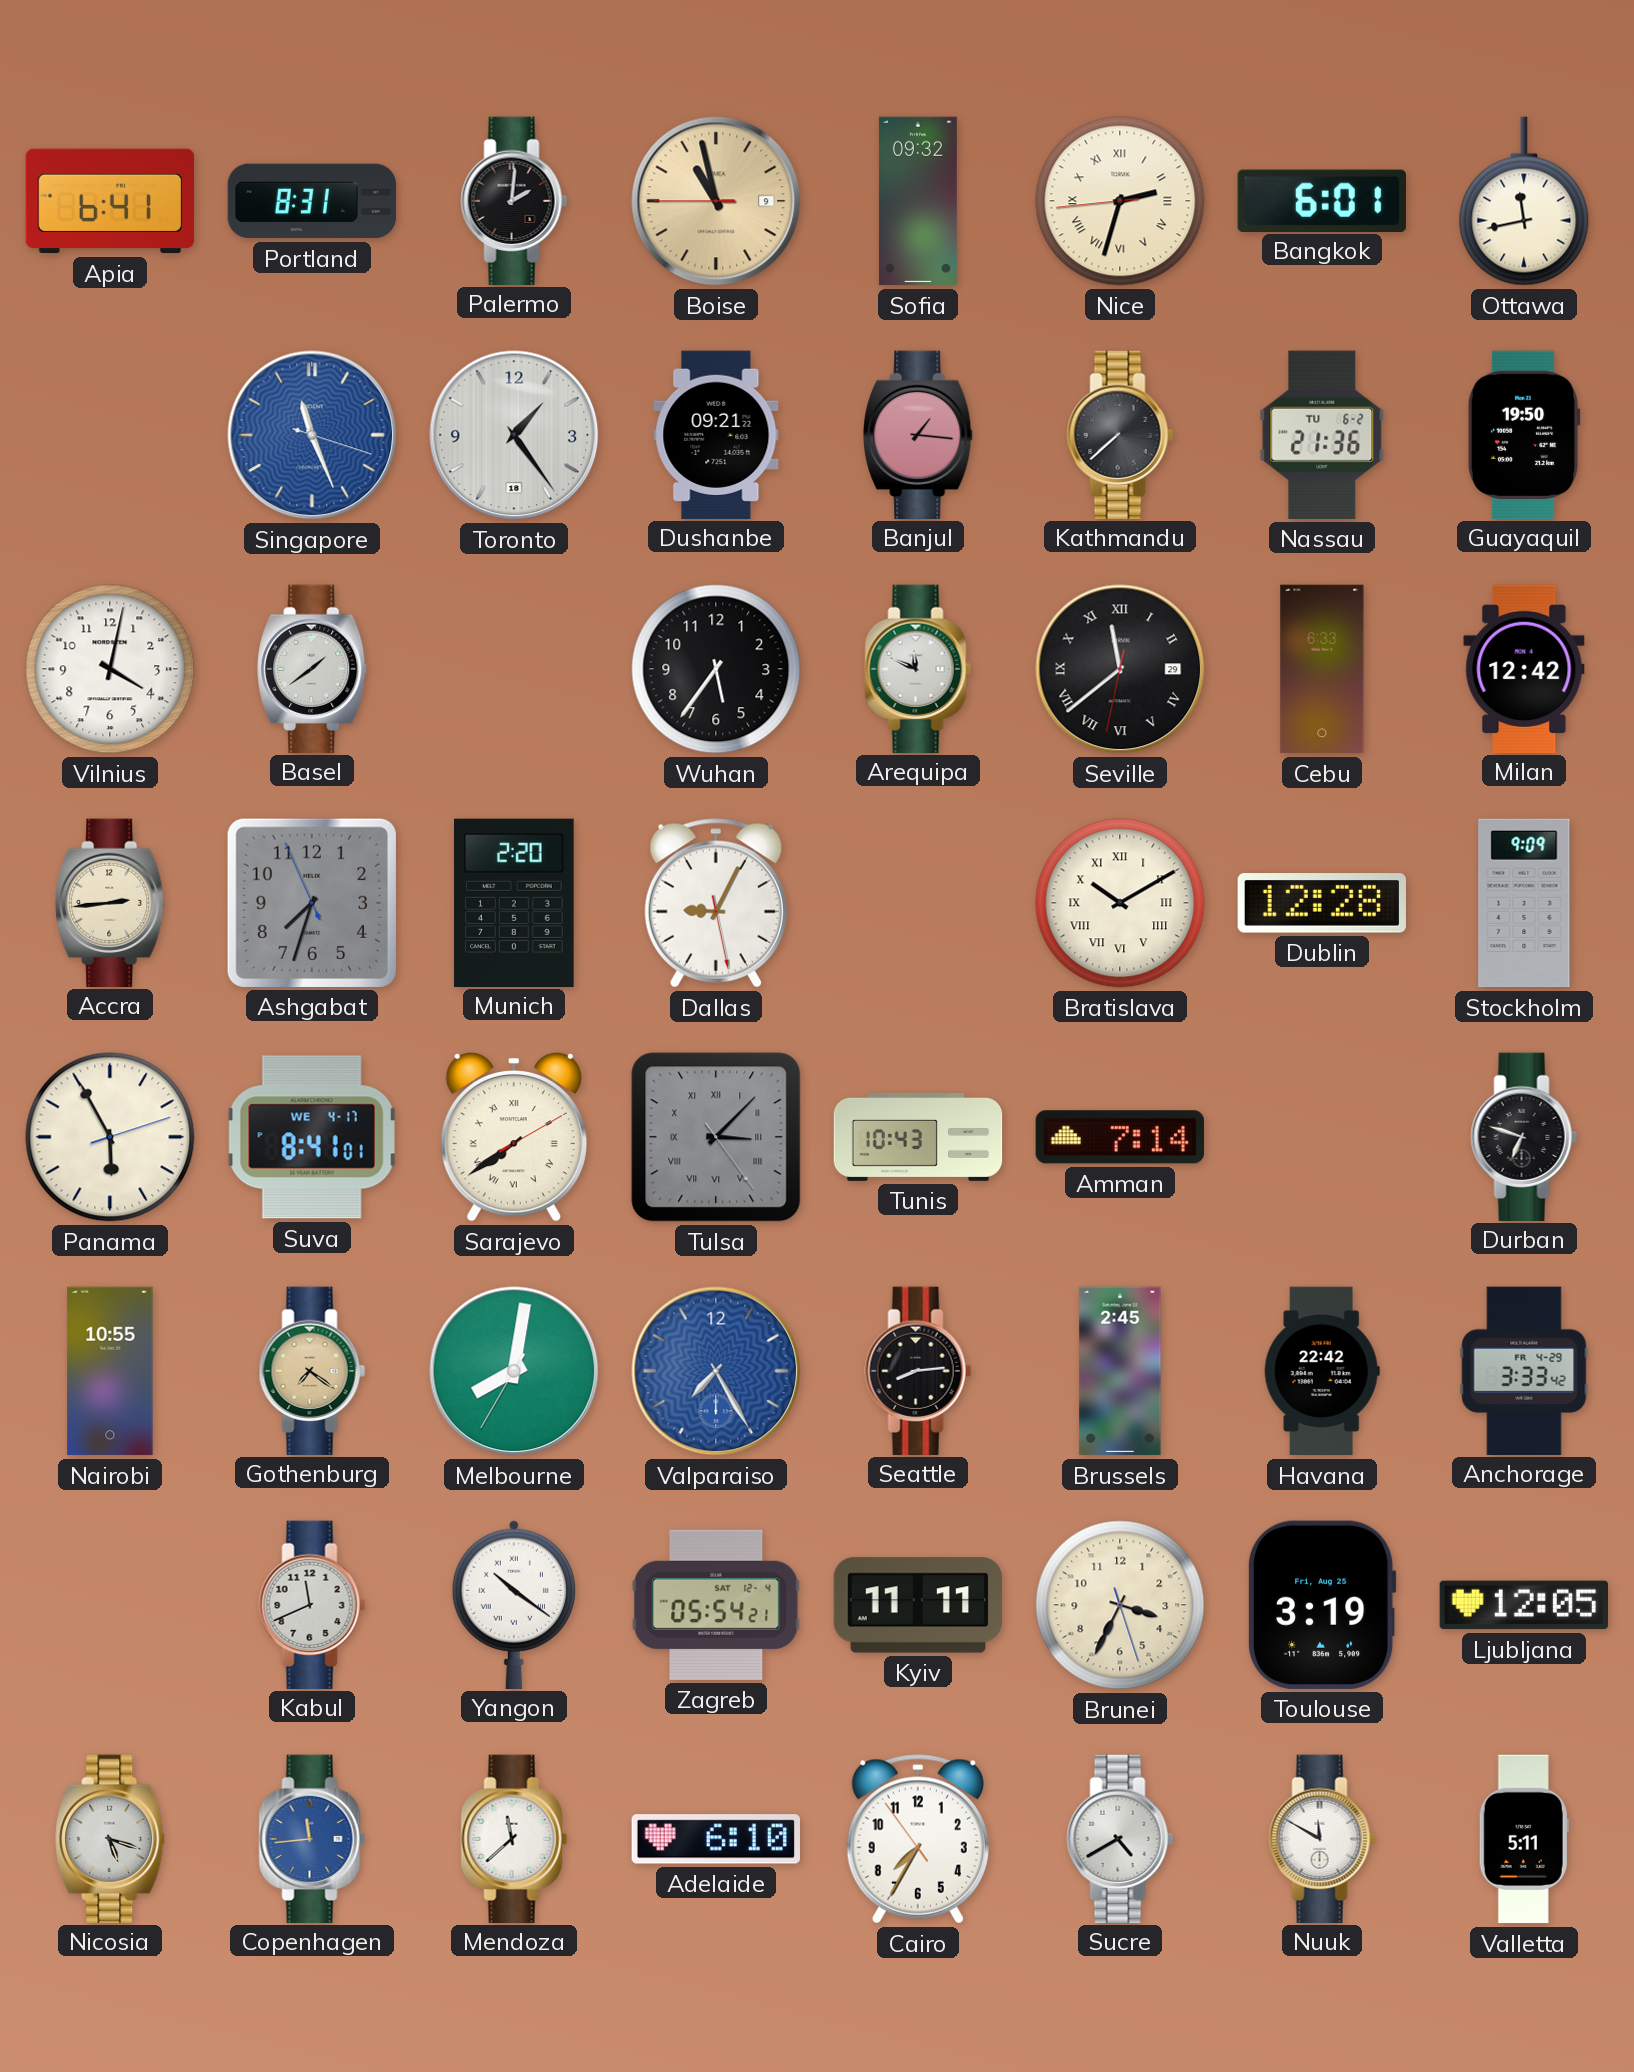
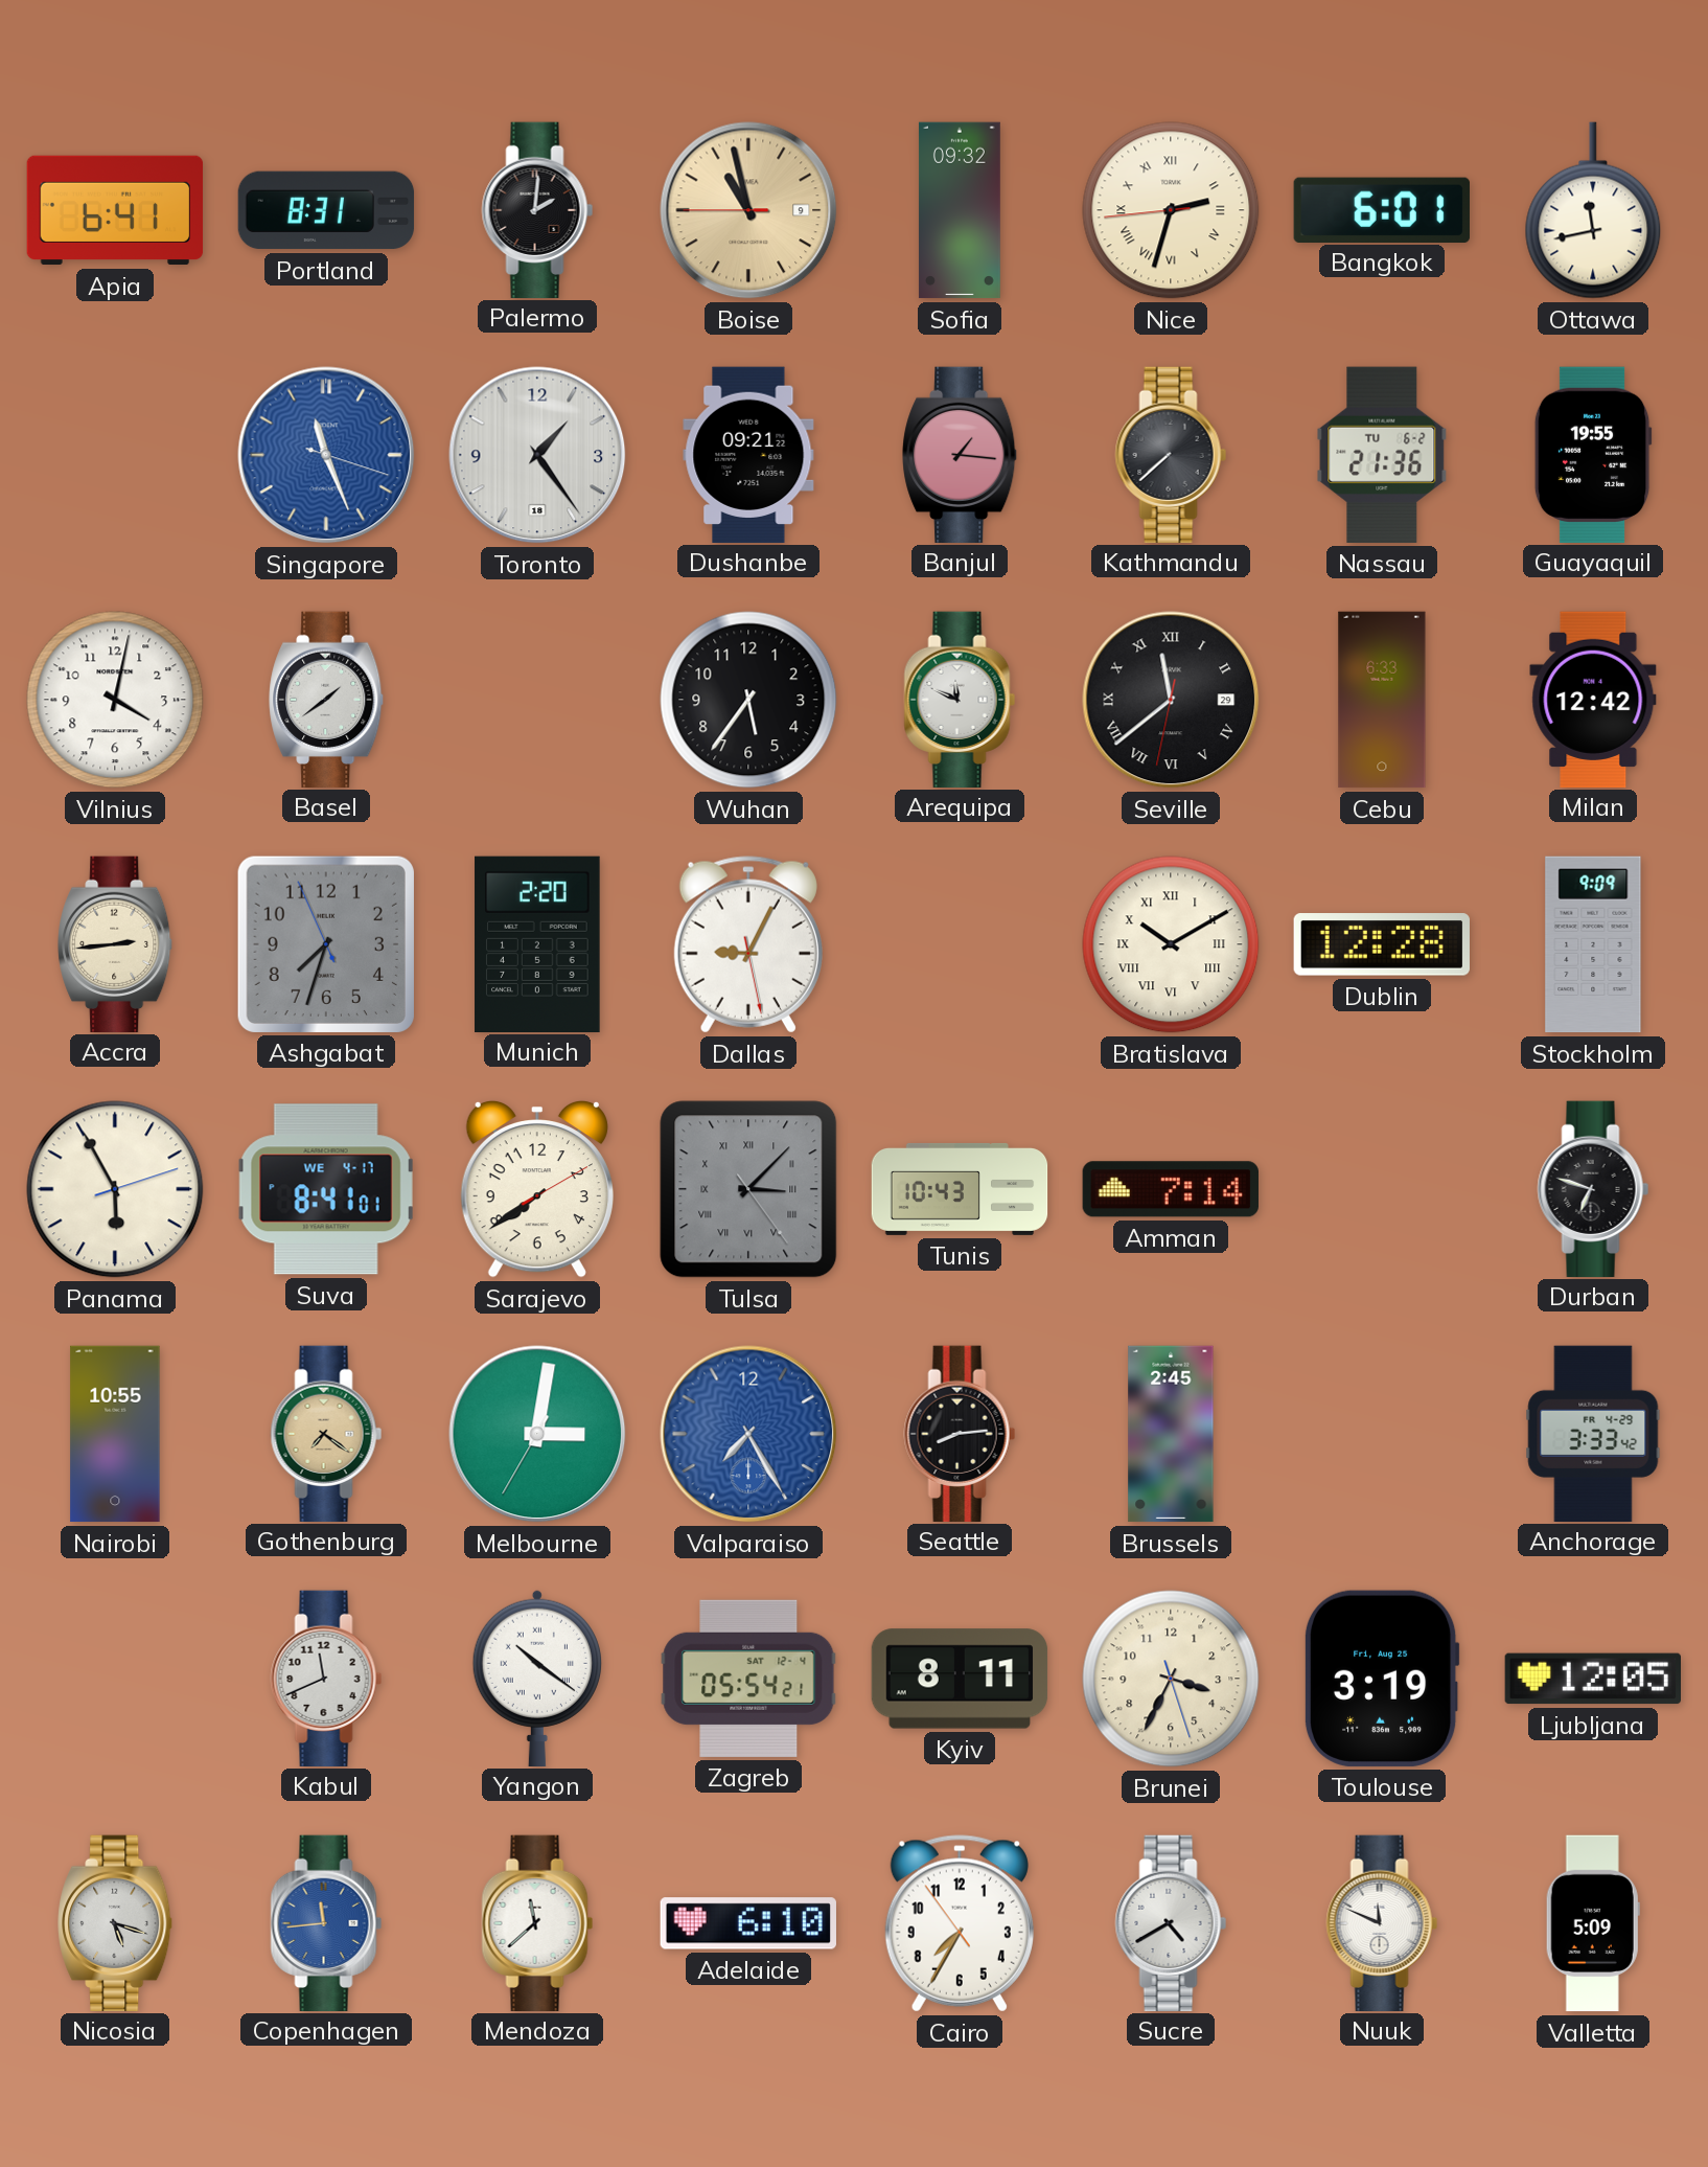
Guayaquil: 19:50 -> 19:55 (1593, 454)
Sarajevo numerals: Roman -> Arabic (537, 1189)
Melbourne: 8:01 -> 3:01 (537, 1434)
Havana: 22:42 -> none (1322, 1371)
Kyiv: 11:11 -> 8:11 (960, 1679)
Nuuk: 11:50 -> 11:49 (1382, 1922)
Valletta: 5:11 -> 5:09 (1593, 1923)
